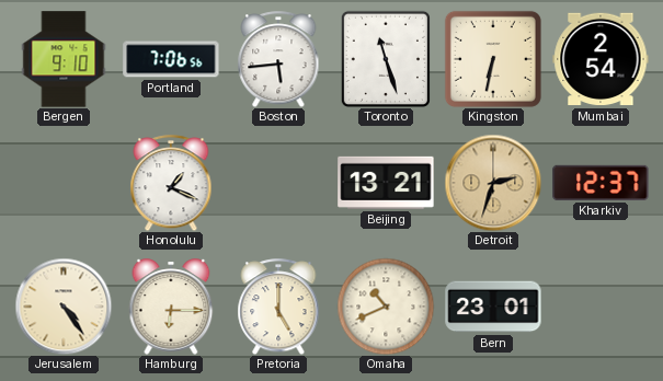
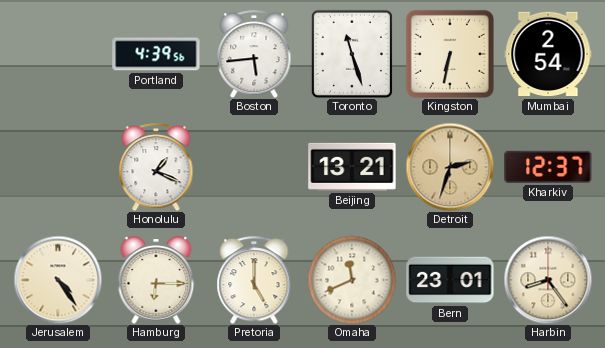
Bergen: 9:10 -> none (64, 59)
Portland: 7:06 -> 4:39 (156, 54)
Omaha: 10:41 -> 11:41 (352, 280)
Harbin: none -> 8:24 (548, 280)
